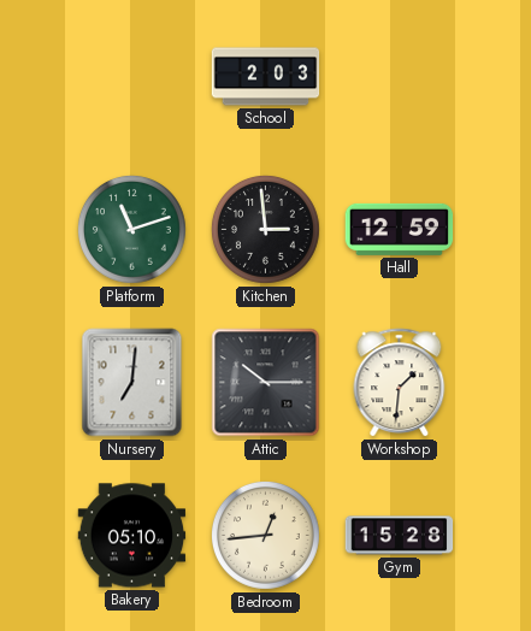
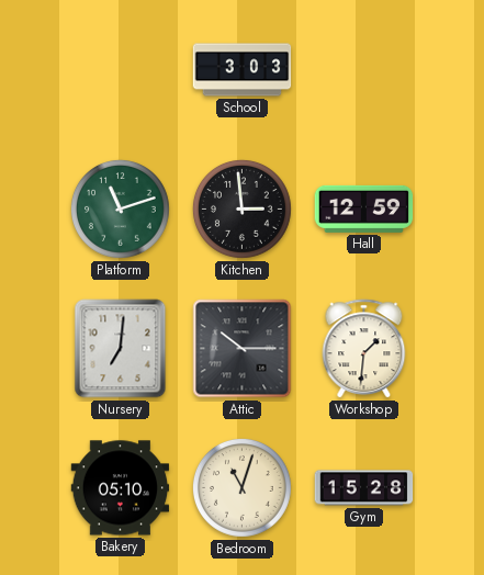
School: 2:03 -> 3:03 (243, 70)
Bedroom: 12:44 -> 11:03 (243, 488)
